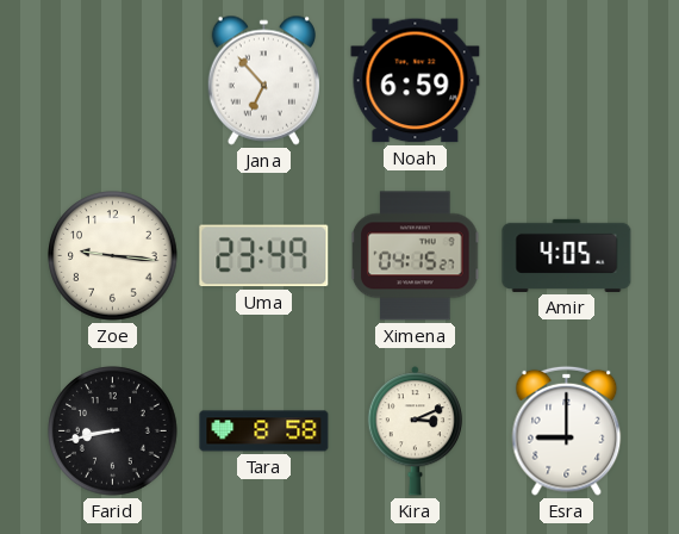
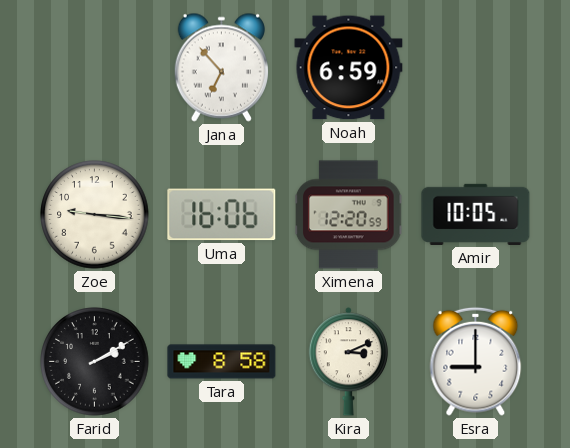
Uma: 23:49 -> 16:06 (222, 215)
Ximena: 04:15 -> 12:20 (349, 215)
Amir: 4:05 -> 10:05 (476, 214)
Farid: 8:43 -> 2:10 (95, 362)
